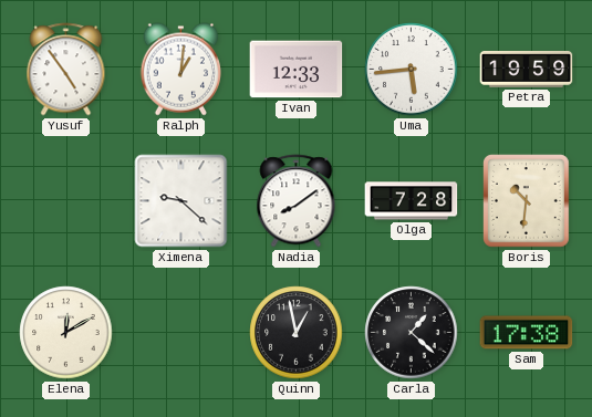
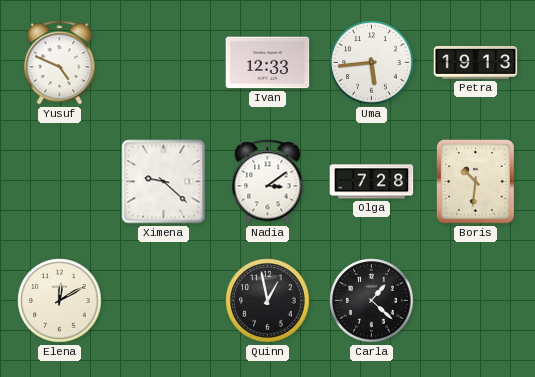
Yusuf: 4:54 -> 4:49 (60, 63)
Ralph: 1:01 -> none (180, 70)
Petra: 19:59 -> 19:13 (476, 63)
Nadia: 8:09 -> 3:09 (268, 182)
Sam: 17:38 -> none (527, 333)
